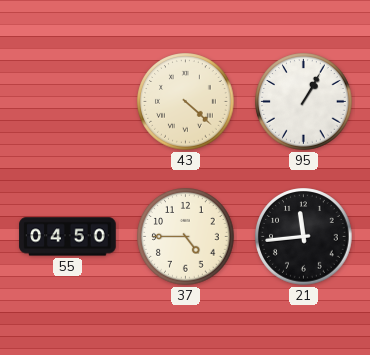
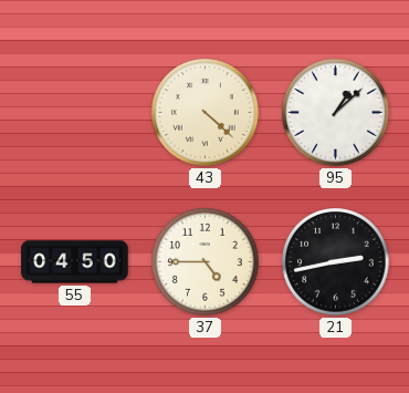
95: 1:05 -> 1:08 (336, 113)
21: 11:44 -> 2:43 (336, 262)
